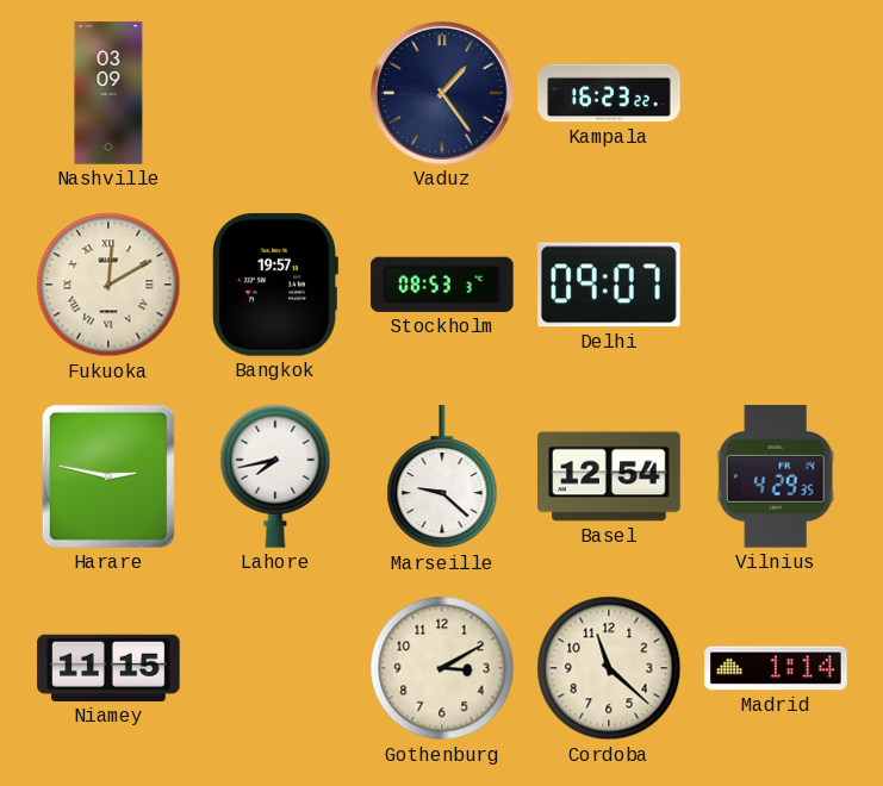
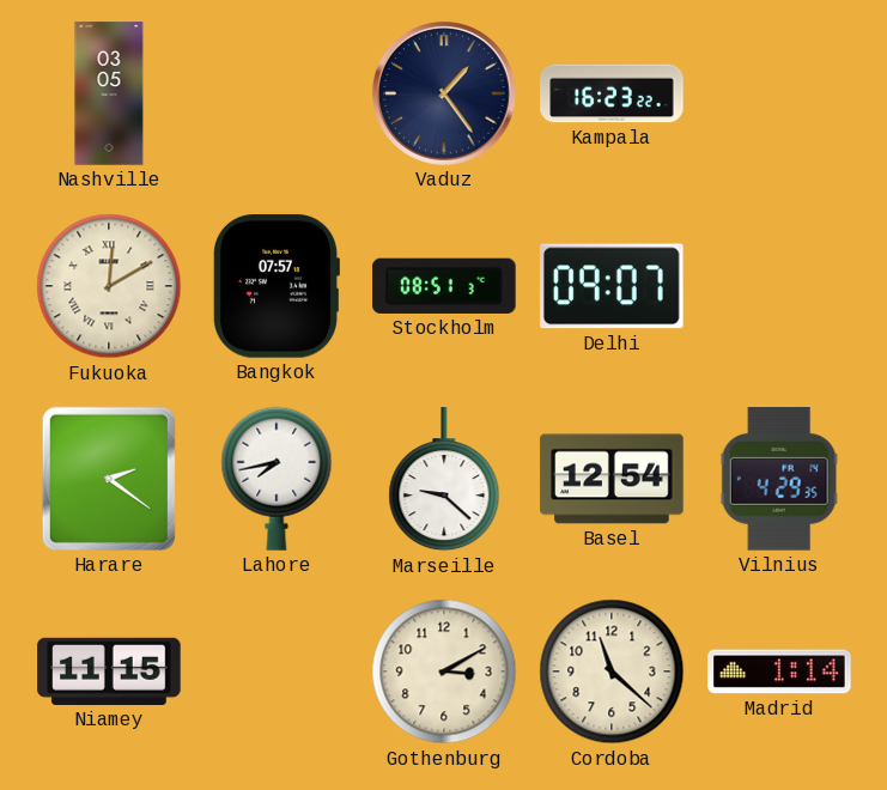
Nashville: 03:09 -> 03:05 (109, 93)
Bangkok: 19:57 -> 07:57 (275, 287)
Stockholm: 08:53 -> 08:51 (445, 286)
Harare: 2:47 -> 2:21 (109, 479)
